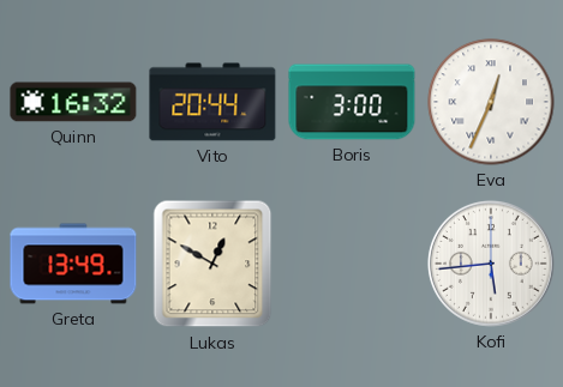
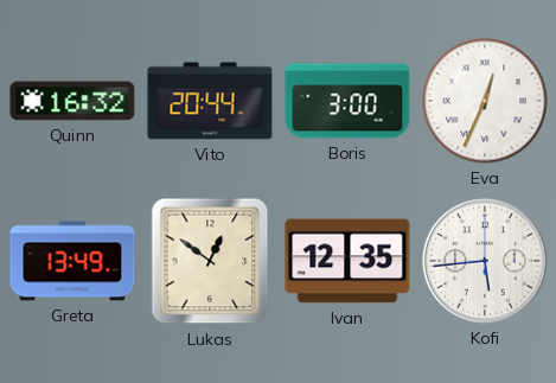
Lukas: 12:50 -> 12:51 (210, 261)
Ivan: none -> 12:35 (347, 261)
